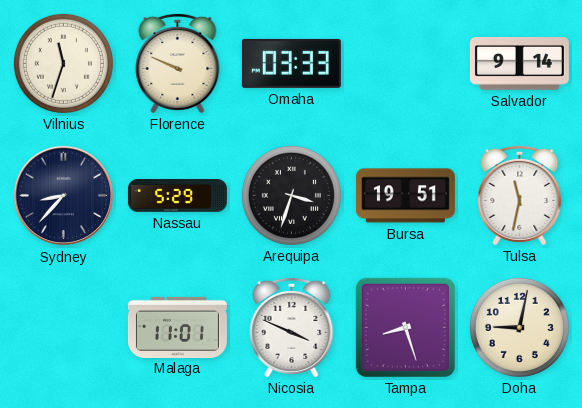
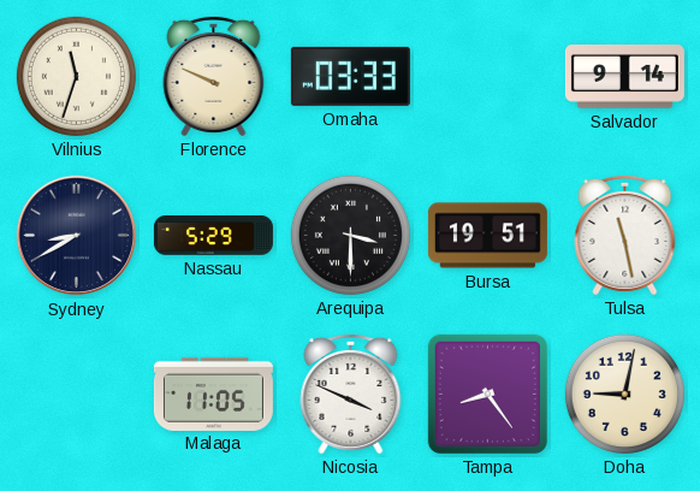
Sydney: 8:37 -> 8:40 (77, 236)
Arequipa: 3:33 -> 3:30 (350, 235)
Tulsa: 11:32 -> 11:28 (625, 235)
Malaga: 11:01 -> 11:05 (213, 394)
Tampa: 8:27 -> 8:24 (487, 394)
